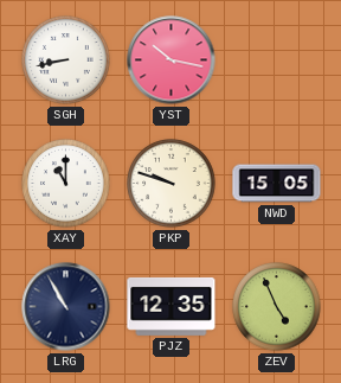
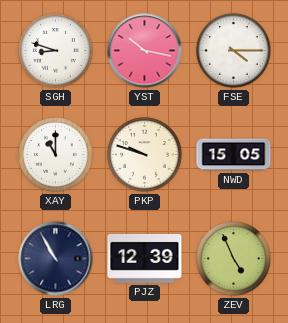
SGH: 8:43 -> 8:48 (56, 51)
FSE: none -> 4:15 (234, 51)
PJZ: 12:35 -> 12:39 (145, 258)
